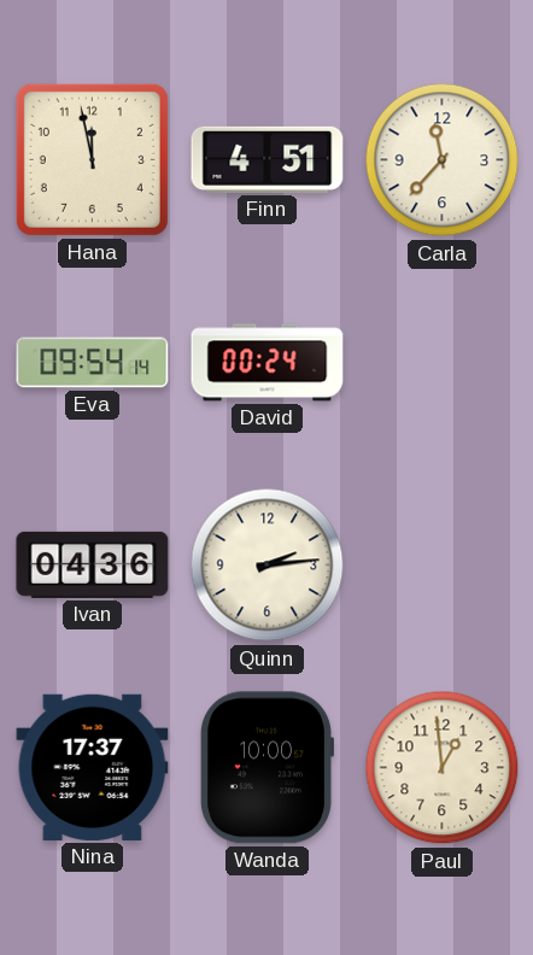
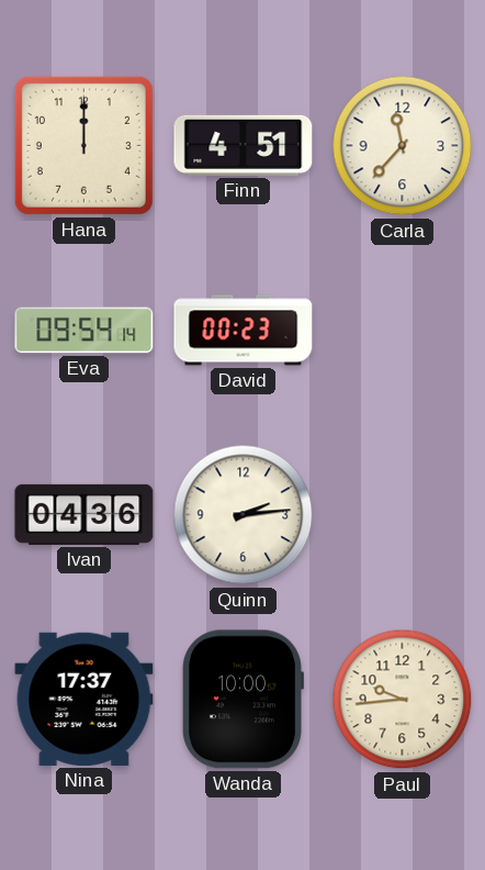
Hana: 11:58 -> 12:00 (83, 145)
David: 00:24 -> 00:23 (244, 331)
Paul: 12:59 -> 9:44 (403, 700)
